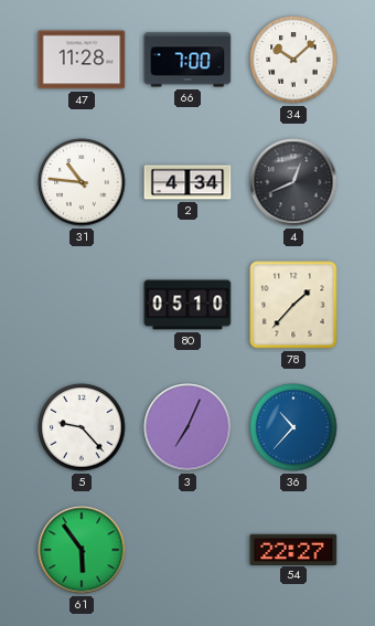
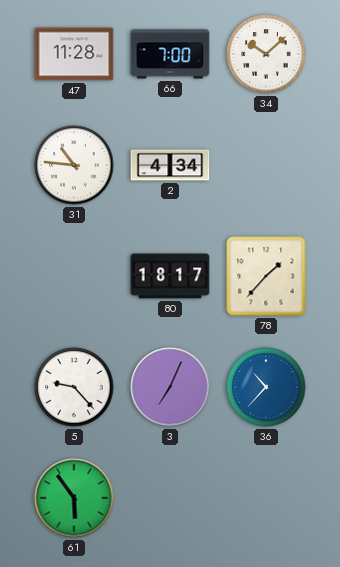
4: 12:41 -> none (293, 182)
80: 05:10 -> 18:17 (170, 276)
54: 22:27 -> none (293, 549)
